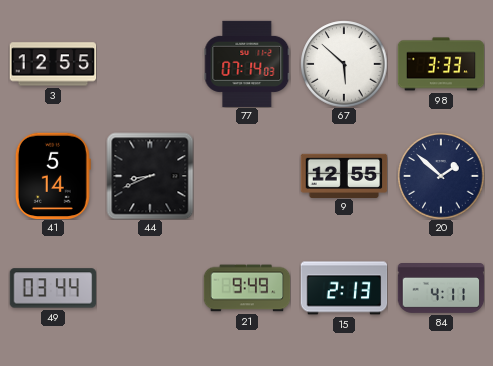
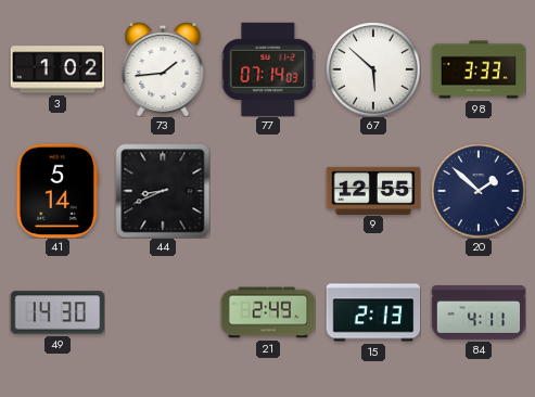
3: 12:55 -> 1:02 (58, 69)
73: none -> 1:44 (163, 69)
49: 03:44 -> 14:30 (58, 312)
21: 9:49 -> 2:49 (268, 312)
